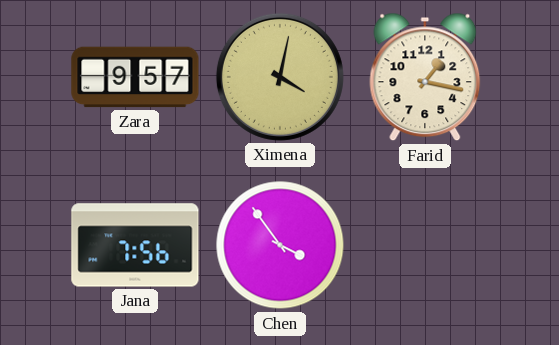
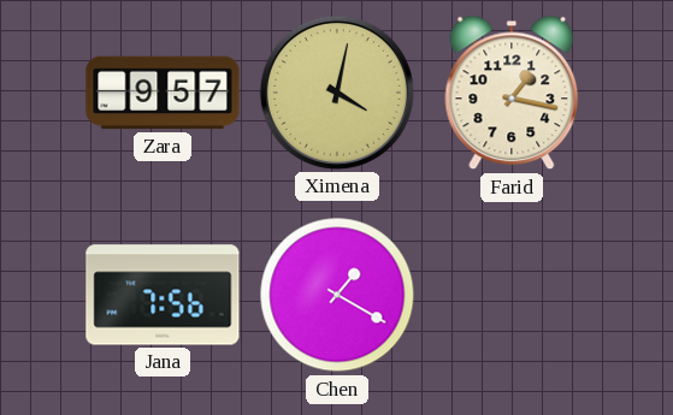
Chen: 3:54 -> 1:20 (337, 295)
